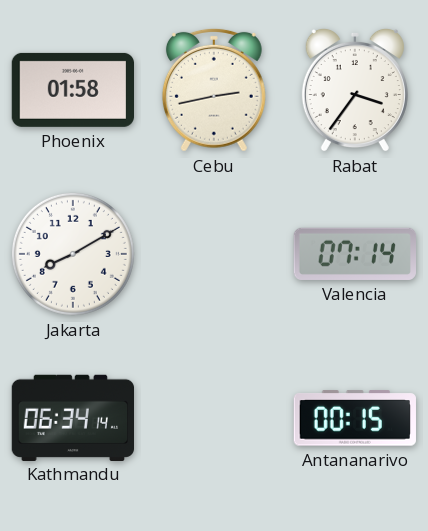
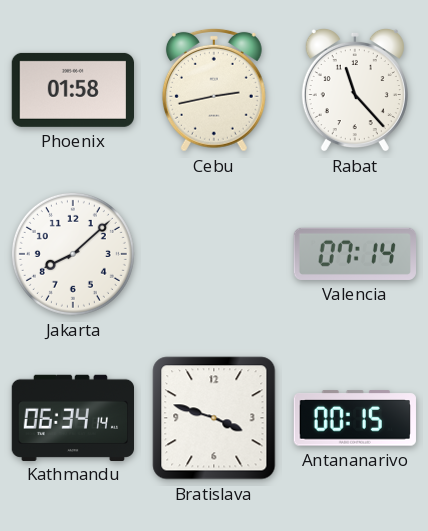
Rabat: 3:36 -> 11:23 (355, 90)
Jakarta: 8:10 -> 8:08 (73, 254)
Bratislava: none -> 3:48 (214, 418)
